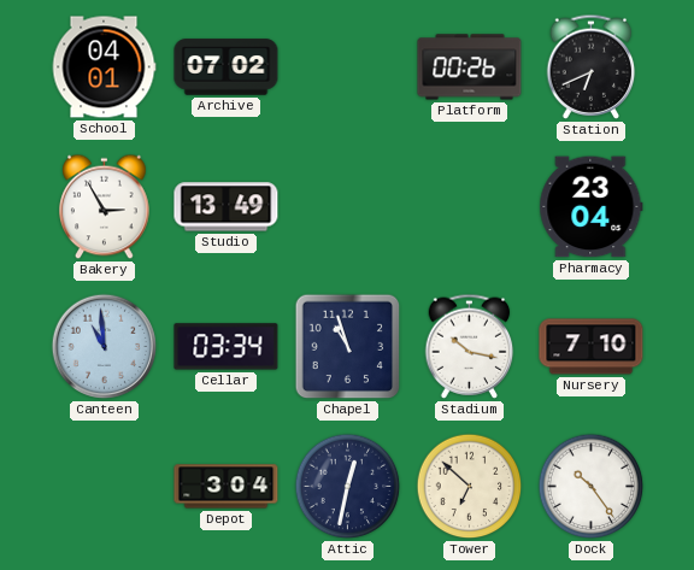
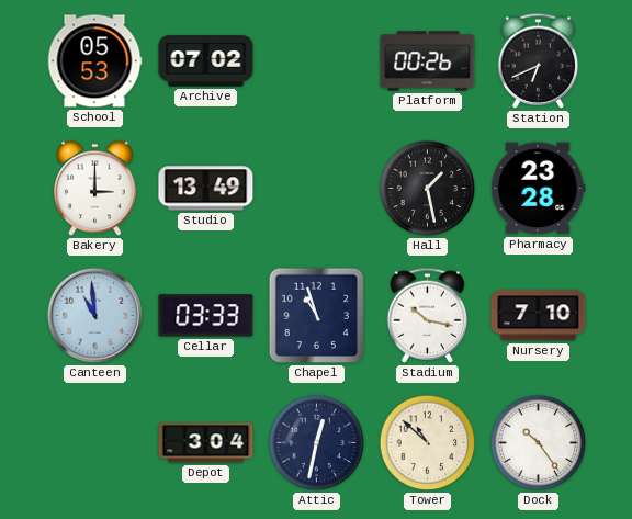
School: 04:01 -> 05:53 (94, 61)
Bakery: 2:55 -> 3:00 (95, 189)
Hall: none -> 1:28 (428, 189)
Pharmacy: 23:04 -> 23:28 (539, 189)
Cellar: 03:34 -> 03:33 (206, 316)
Tower: 6:52 -> 10:52 (428, 443)
